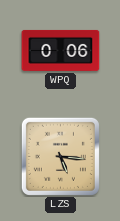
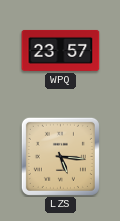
WPQ: 0:06 -> 23:57 (61, 50)
